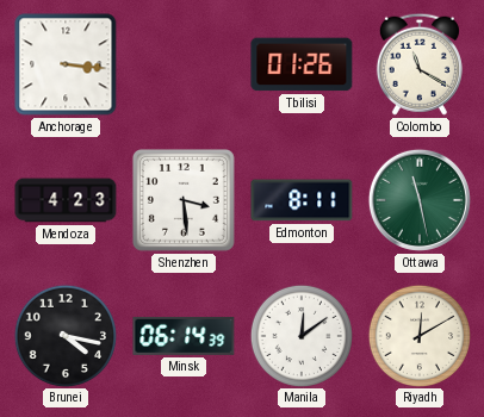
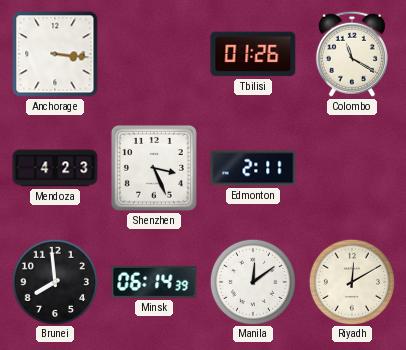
Shenzhen: 3:29 -> 3:26 (154, 168)
Edmonton: 8:11 -> 2:11 (253, 168)
Ottawa: 11:28 -> none (420, 200)
Brunei: 4:17 -> 7:59 (54, 281)
